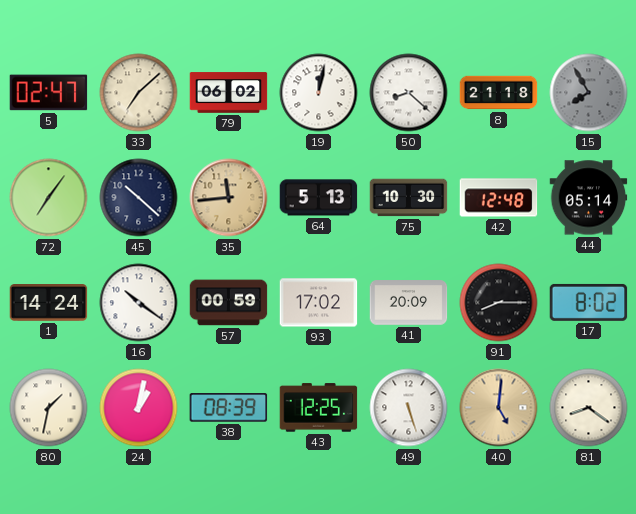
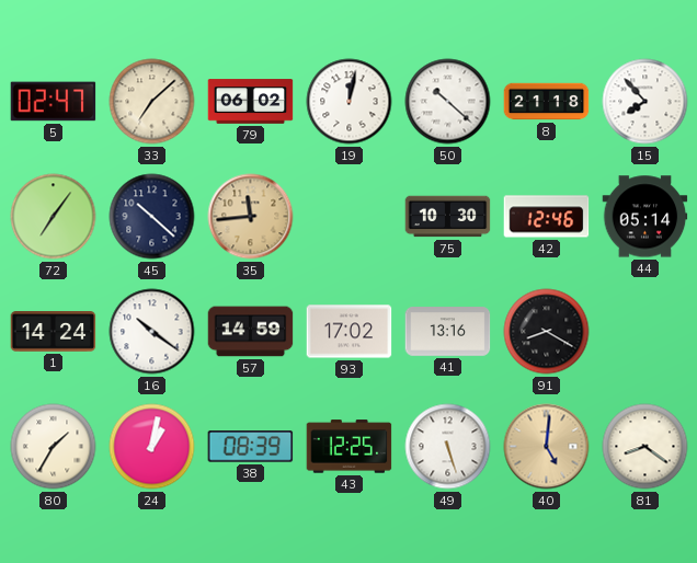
50: 8:22 -> 10:22 (448, 102)
15: 7:55 -> 7:53 (645, 102)
15 dial: grey -> white (645, 102)
64: 5:13 -> none (319, 198)
42: 12:48 -> 12:46 (547, 217)
57: 00:59 -> 14:59 (251, 332)
41: 20:09 -> 13:16 (448, 332)
91: 8:15 -> 8:20 (547, 332)
17: 8:02 -> none (589, 302)
80: 1:32 -> 1:35 (54, 447)
